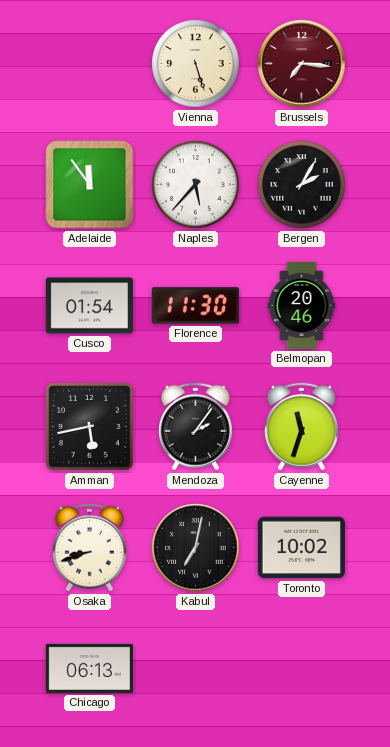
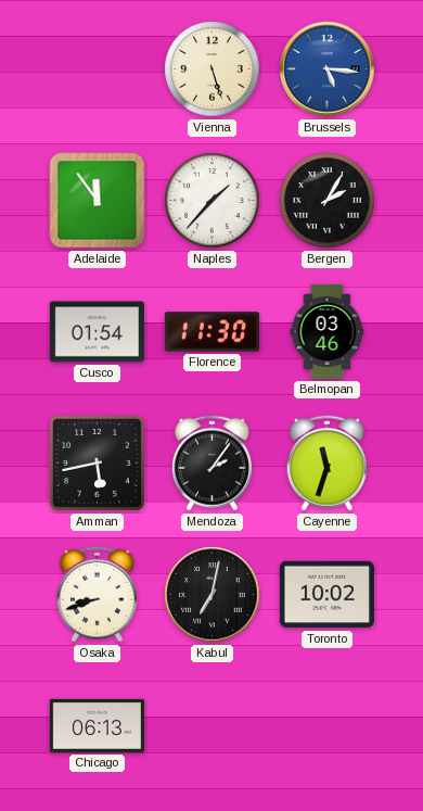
Brussels: 7:16 -> 5:16 (328, 69)
Brussels dial: burgundy -> blue (328, 69)
Naples: 5:37 -> 1:37 (213, 201)
Belmopan: 20:46 -> 03:46 (328, 331)
